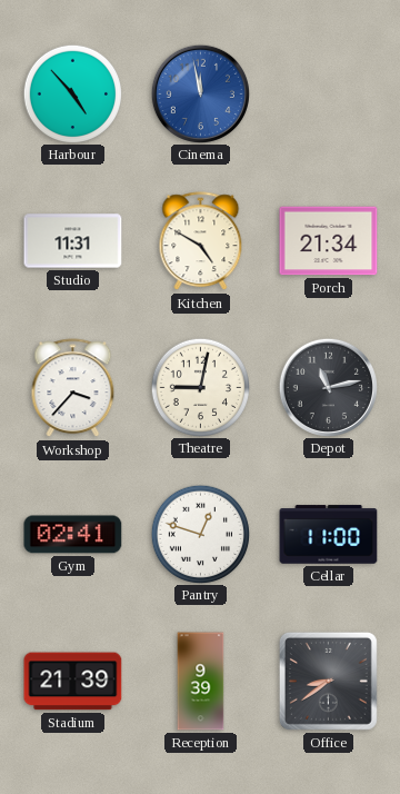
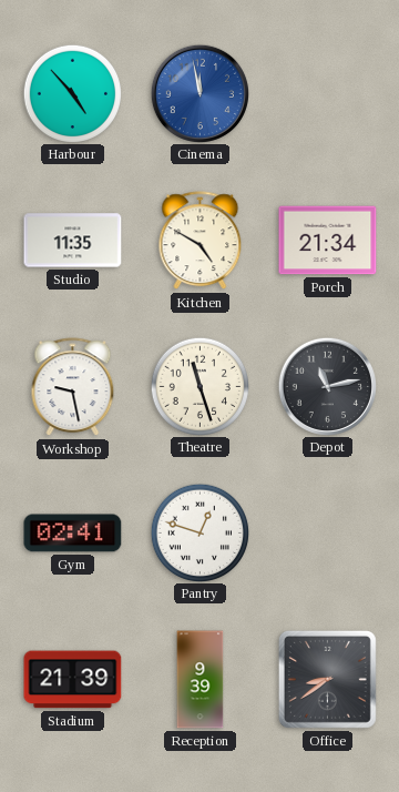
Studio: 11:31 -> 11:35 (73, 241)
Workshop: 3:37 -> 9:28 (73, 387)
Theatre: 9:02 -> 11:27 (199, 386)
Cellar: 11:00 -> none (329, 535)
